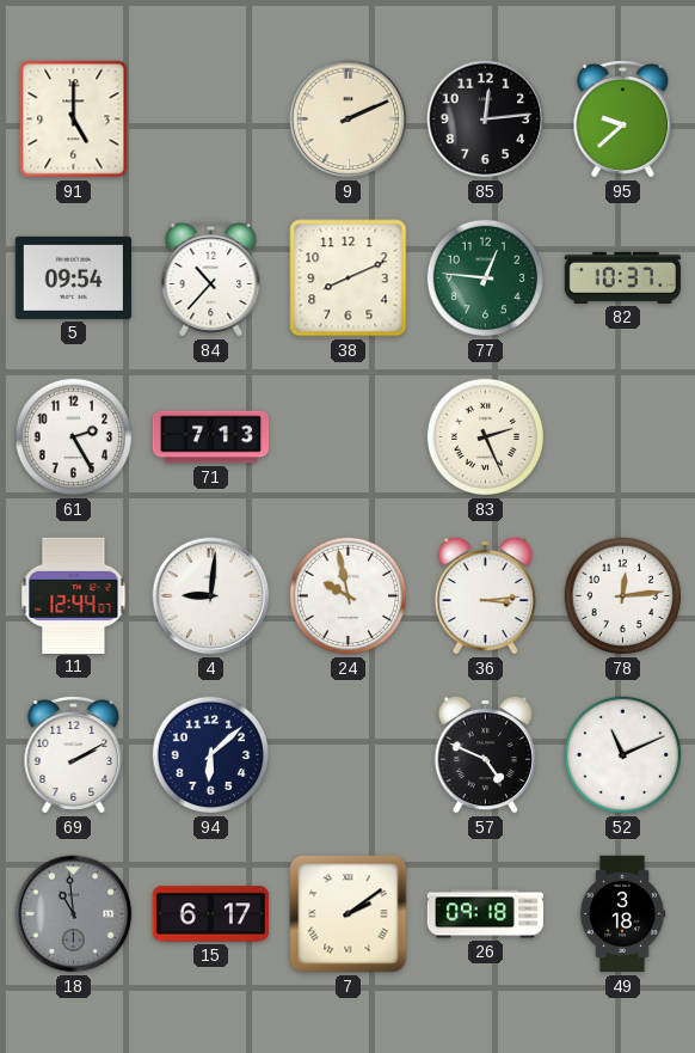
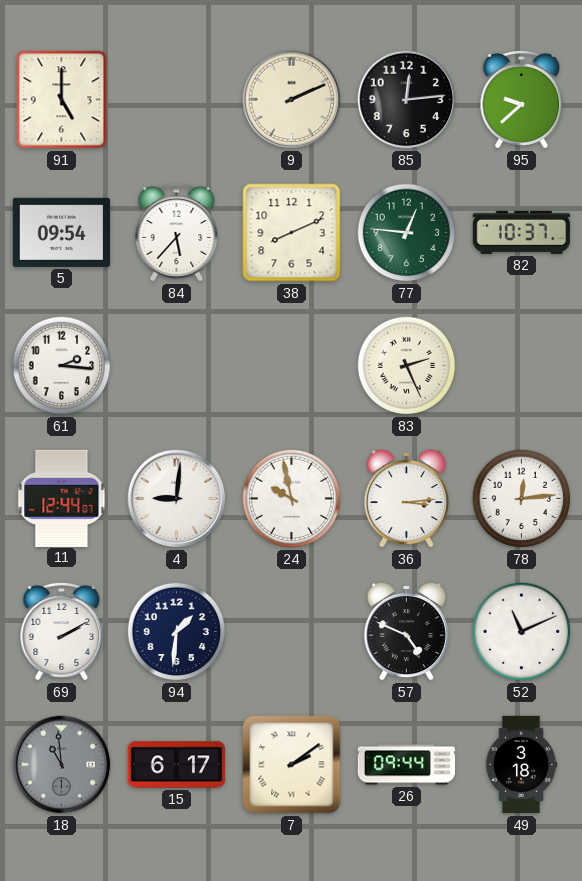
84: 10:37 -> 5:37 (177, 233)
61: 2:25 -> 2:16 (62, 366)
71: 7:13 -> none (211, 437)
94: 6:08 -> 1:31 (177, 632)
26: 09:18 -> 09:44 (407, 765)
